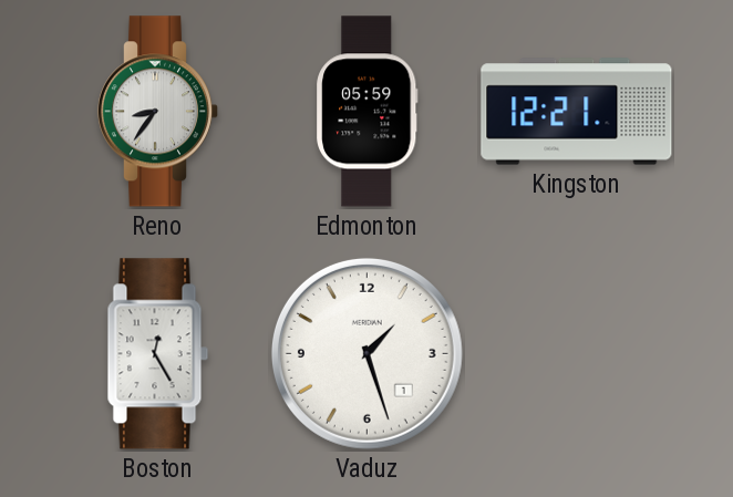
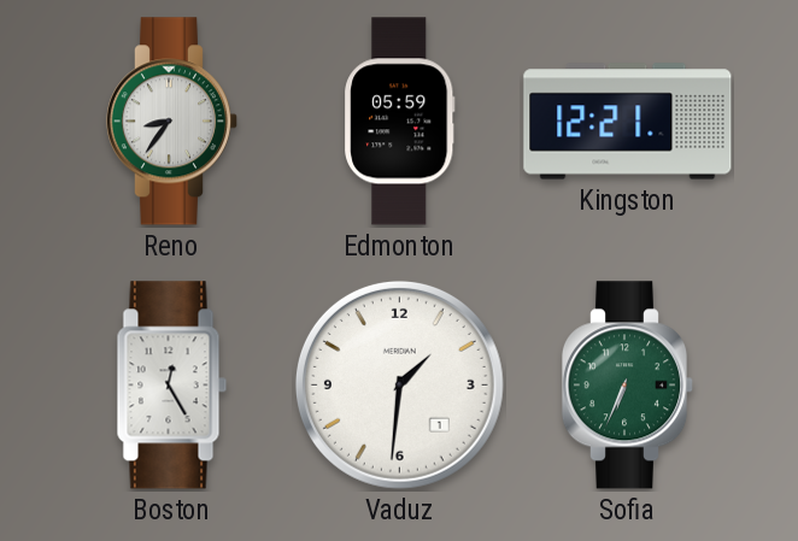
Vaduz: 1:27 -> 1:31 (399, 384)
Sofia: none -> 6:34 (628, 386)
